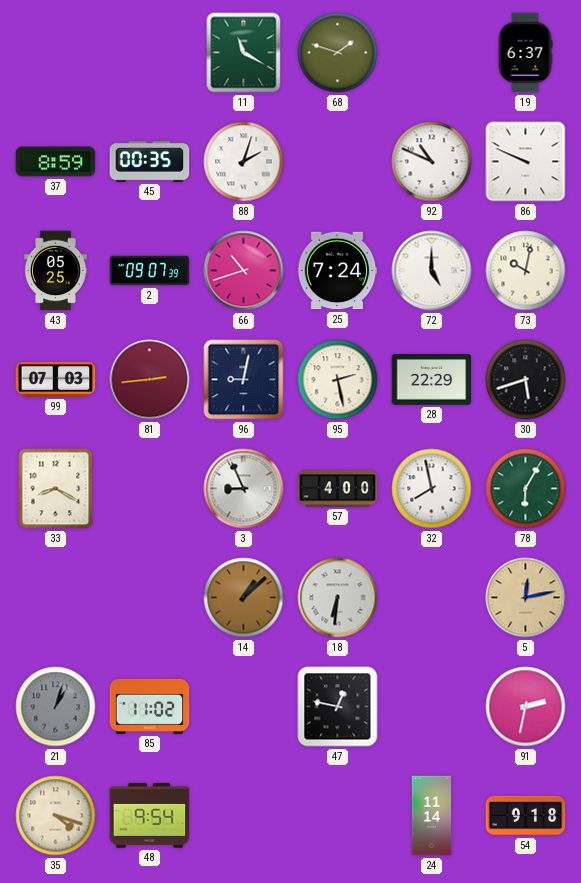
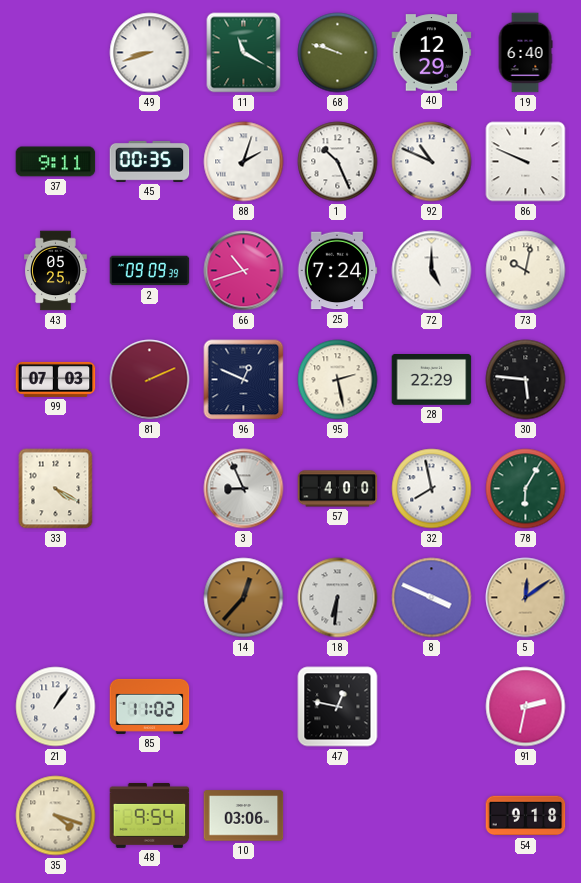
49: none -> 8:42 (150, 53)
68: 1:48 -> 9:48 (338, 53)
40: none -> 12:29 (432, 53)
19: 6:37 -> 6:40 (525, 53)
37: 8:59 -> 9:11 (56, 162)
1: none -> 10:26 (338, 162)
2: 09:07 -> 09:09 (150, 271)
81: 2:44 -> 2:11 (150, 380)
96: 9:02 -> 12:49 (244, 380)
30: 5:42 -> 5:46 (526, 380)
33: 8:20 -> 4:20 (56, 489)
14: 1:08 -> 12:37 (244, 598)
8: none -> 3:49 (432, 598)
5: 12:13 -> 12:09 (526, 598)
21: 1:03 -> 1:06 (56, 707)
21 dial: grey -> white (56, 707)
10: none -> 03:06 (244, 816)
24: 11:14 -> none (432, 816)
